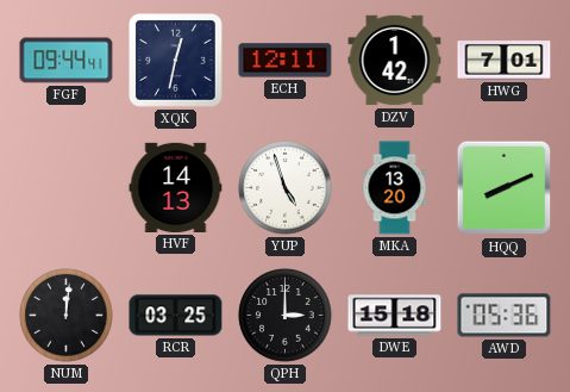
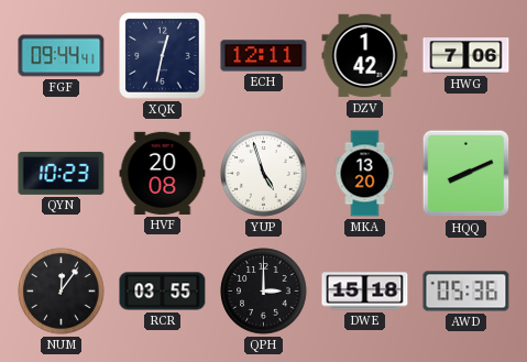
HWG: 7:01 -> 7:06 (466, 56)
QYN: none -> 10:23 (62, 173)
HVF: 14:13 -> 20:08 (163, 173)
NUM: 12:01 -> 12:06 (62, 292)
RCR: 03:25 -> 03:55 (163, 292)
